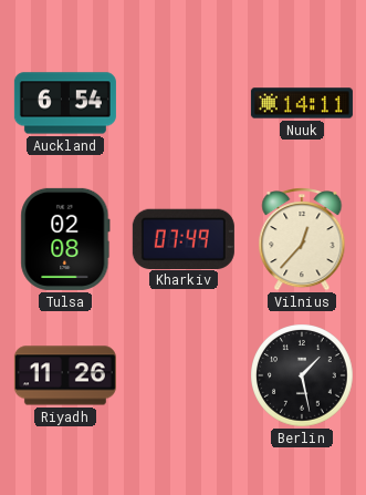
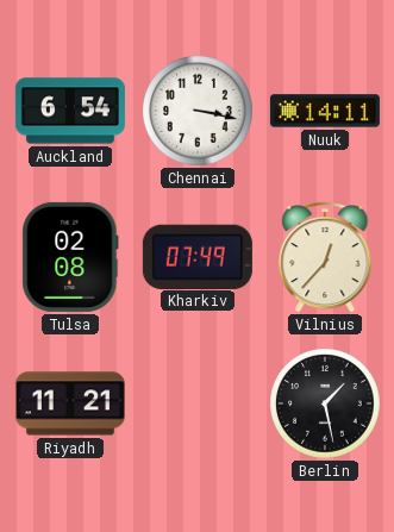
Chennai: none -> 3:17 (198, 111)
Riyadh: 11:26 -> 11:21 (70, 403)
